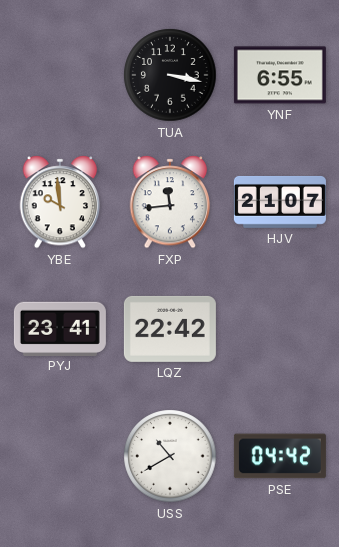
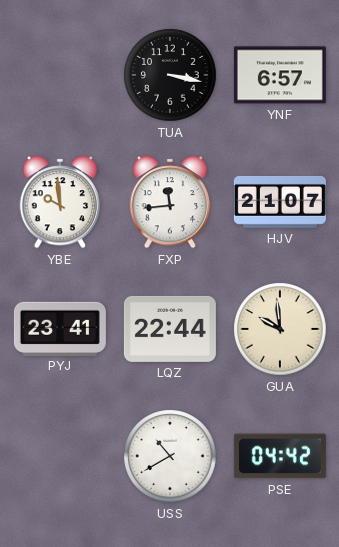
YNF: 6:55 -> 6:57 (280, 75)
LQZ: 22:42 -> 22:44 (170, 329)
GUA: none -> 9:59 (280, 329)
